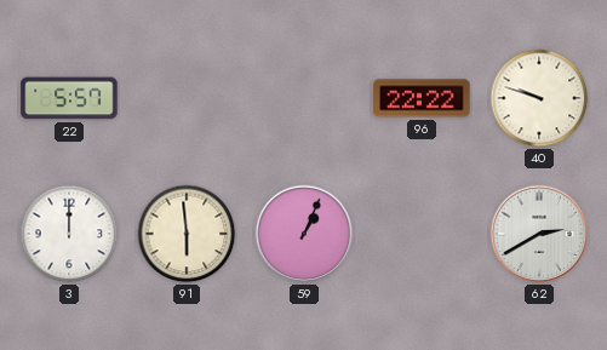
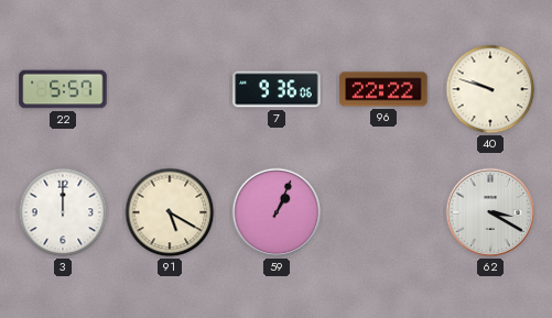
7: none -> 9:36 (277, 89)
91: 5:59 -> 5:20 (170, 212)
62: 2:40 -> 3:20 (490, 212)
